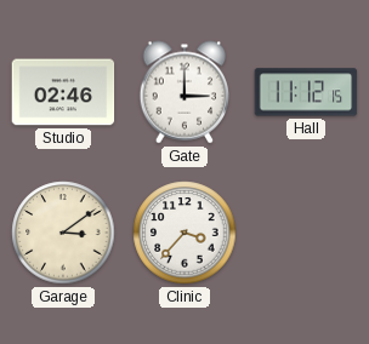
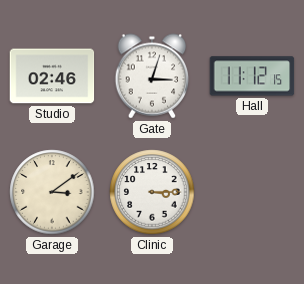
Gate: 3:00 -> 3:03 (152, 76)
Clinic: 3:37 -> 3:15 (152, 192)
